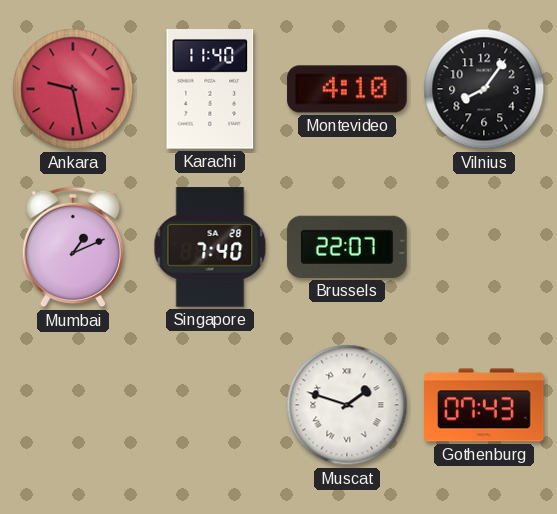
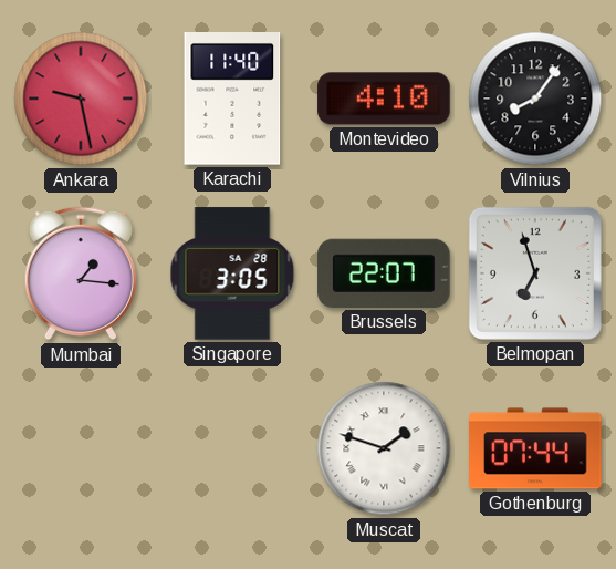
Mumbai: 1:11 -> 1:16 (81, 273)
Singapore: 7:40 -> 3:05 (232, 273)
Belmopan: none -> 6:57 (535, 273)
Gothenburg: 07:43 -> 07:44 (535, 448)
